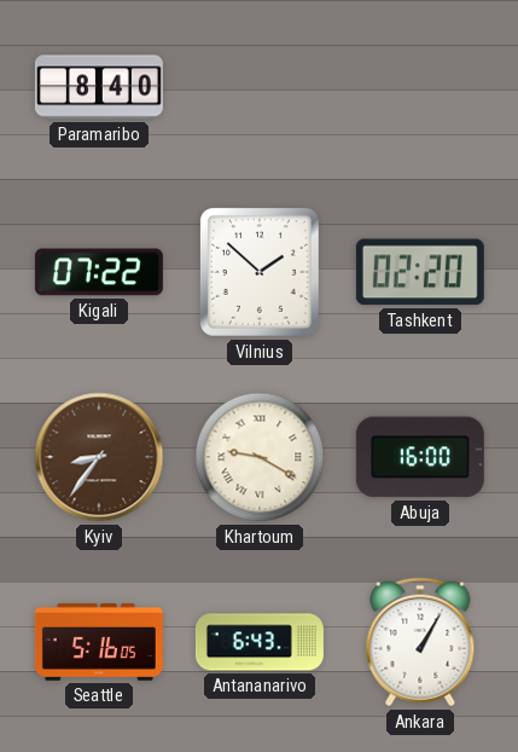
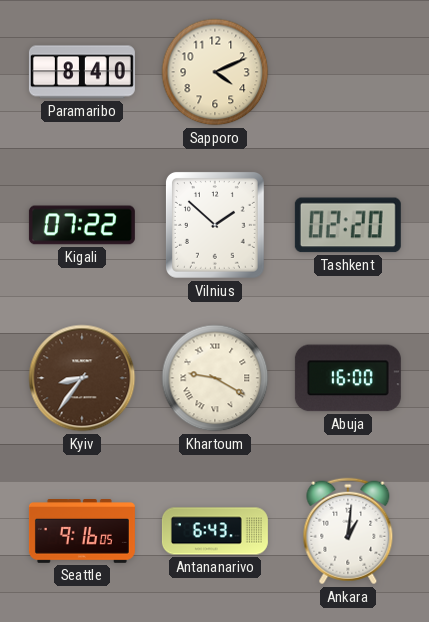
Sapporo: none -> 4:11 (215, 72)
Seattle: 5:16 -> 9:16 (82, 532)
Ankara: 1:05 -> 1:01 (348, 531)
